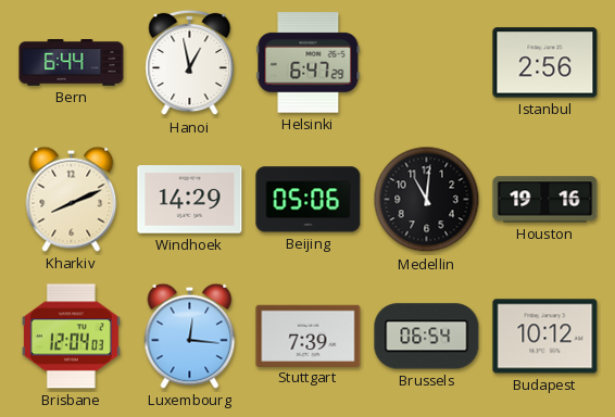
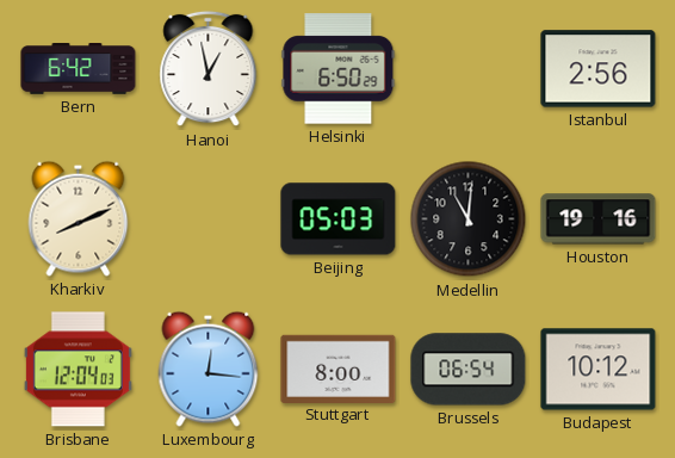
Bern: 6:44 -> 6:42 (79, 69)
Helsinki: 6:47 -> 6:50 (339, 69)
Windhoek: 14:29 -> none (190, 200)
Beijing: 05:06 -> 05:03 (339, 219)
Stuttgart: 7:39 -> 8:00 (339, 369)
